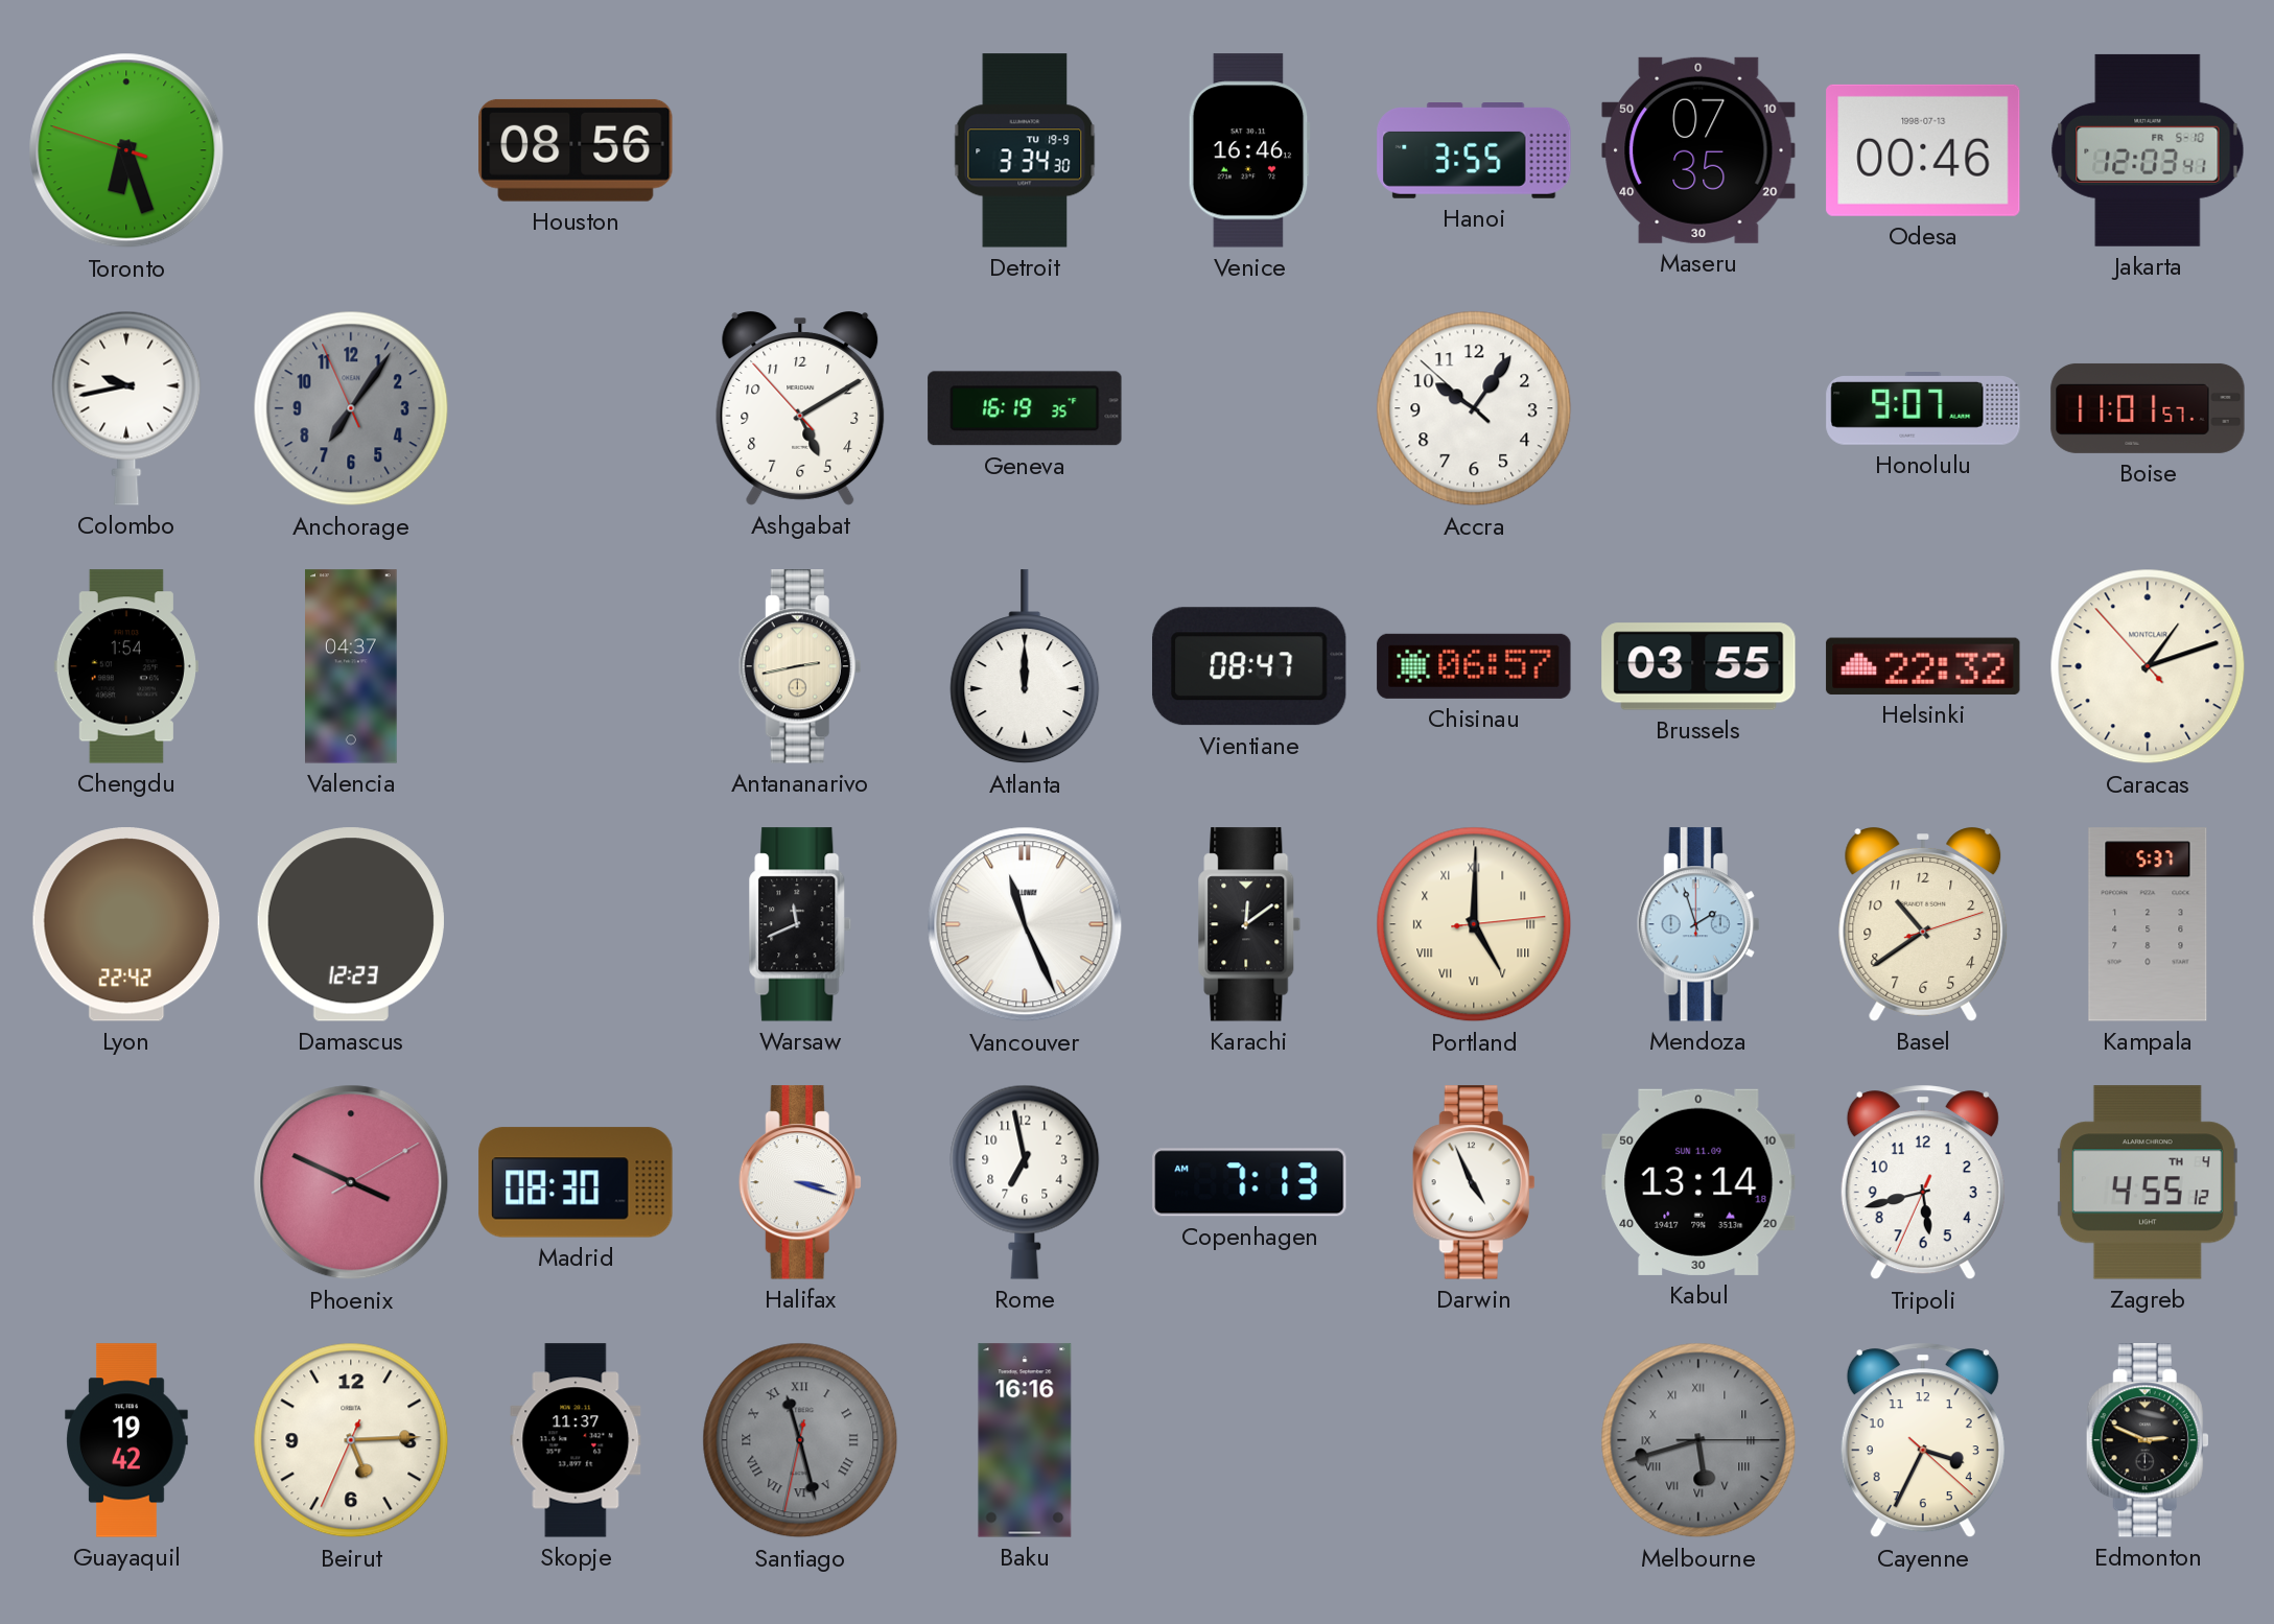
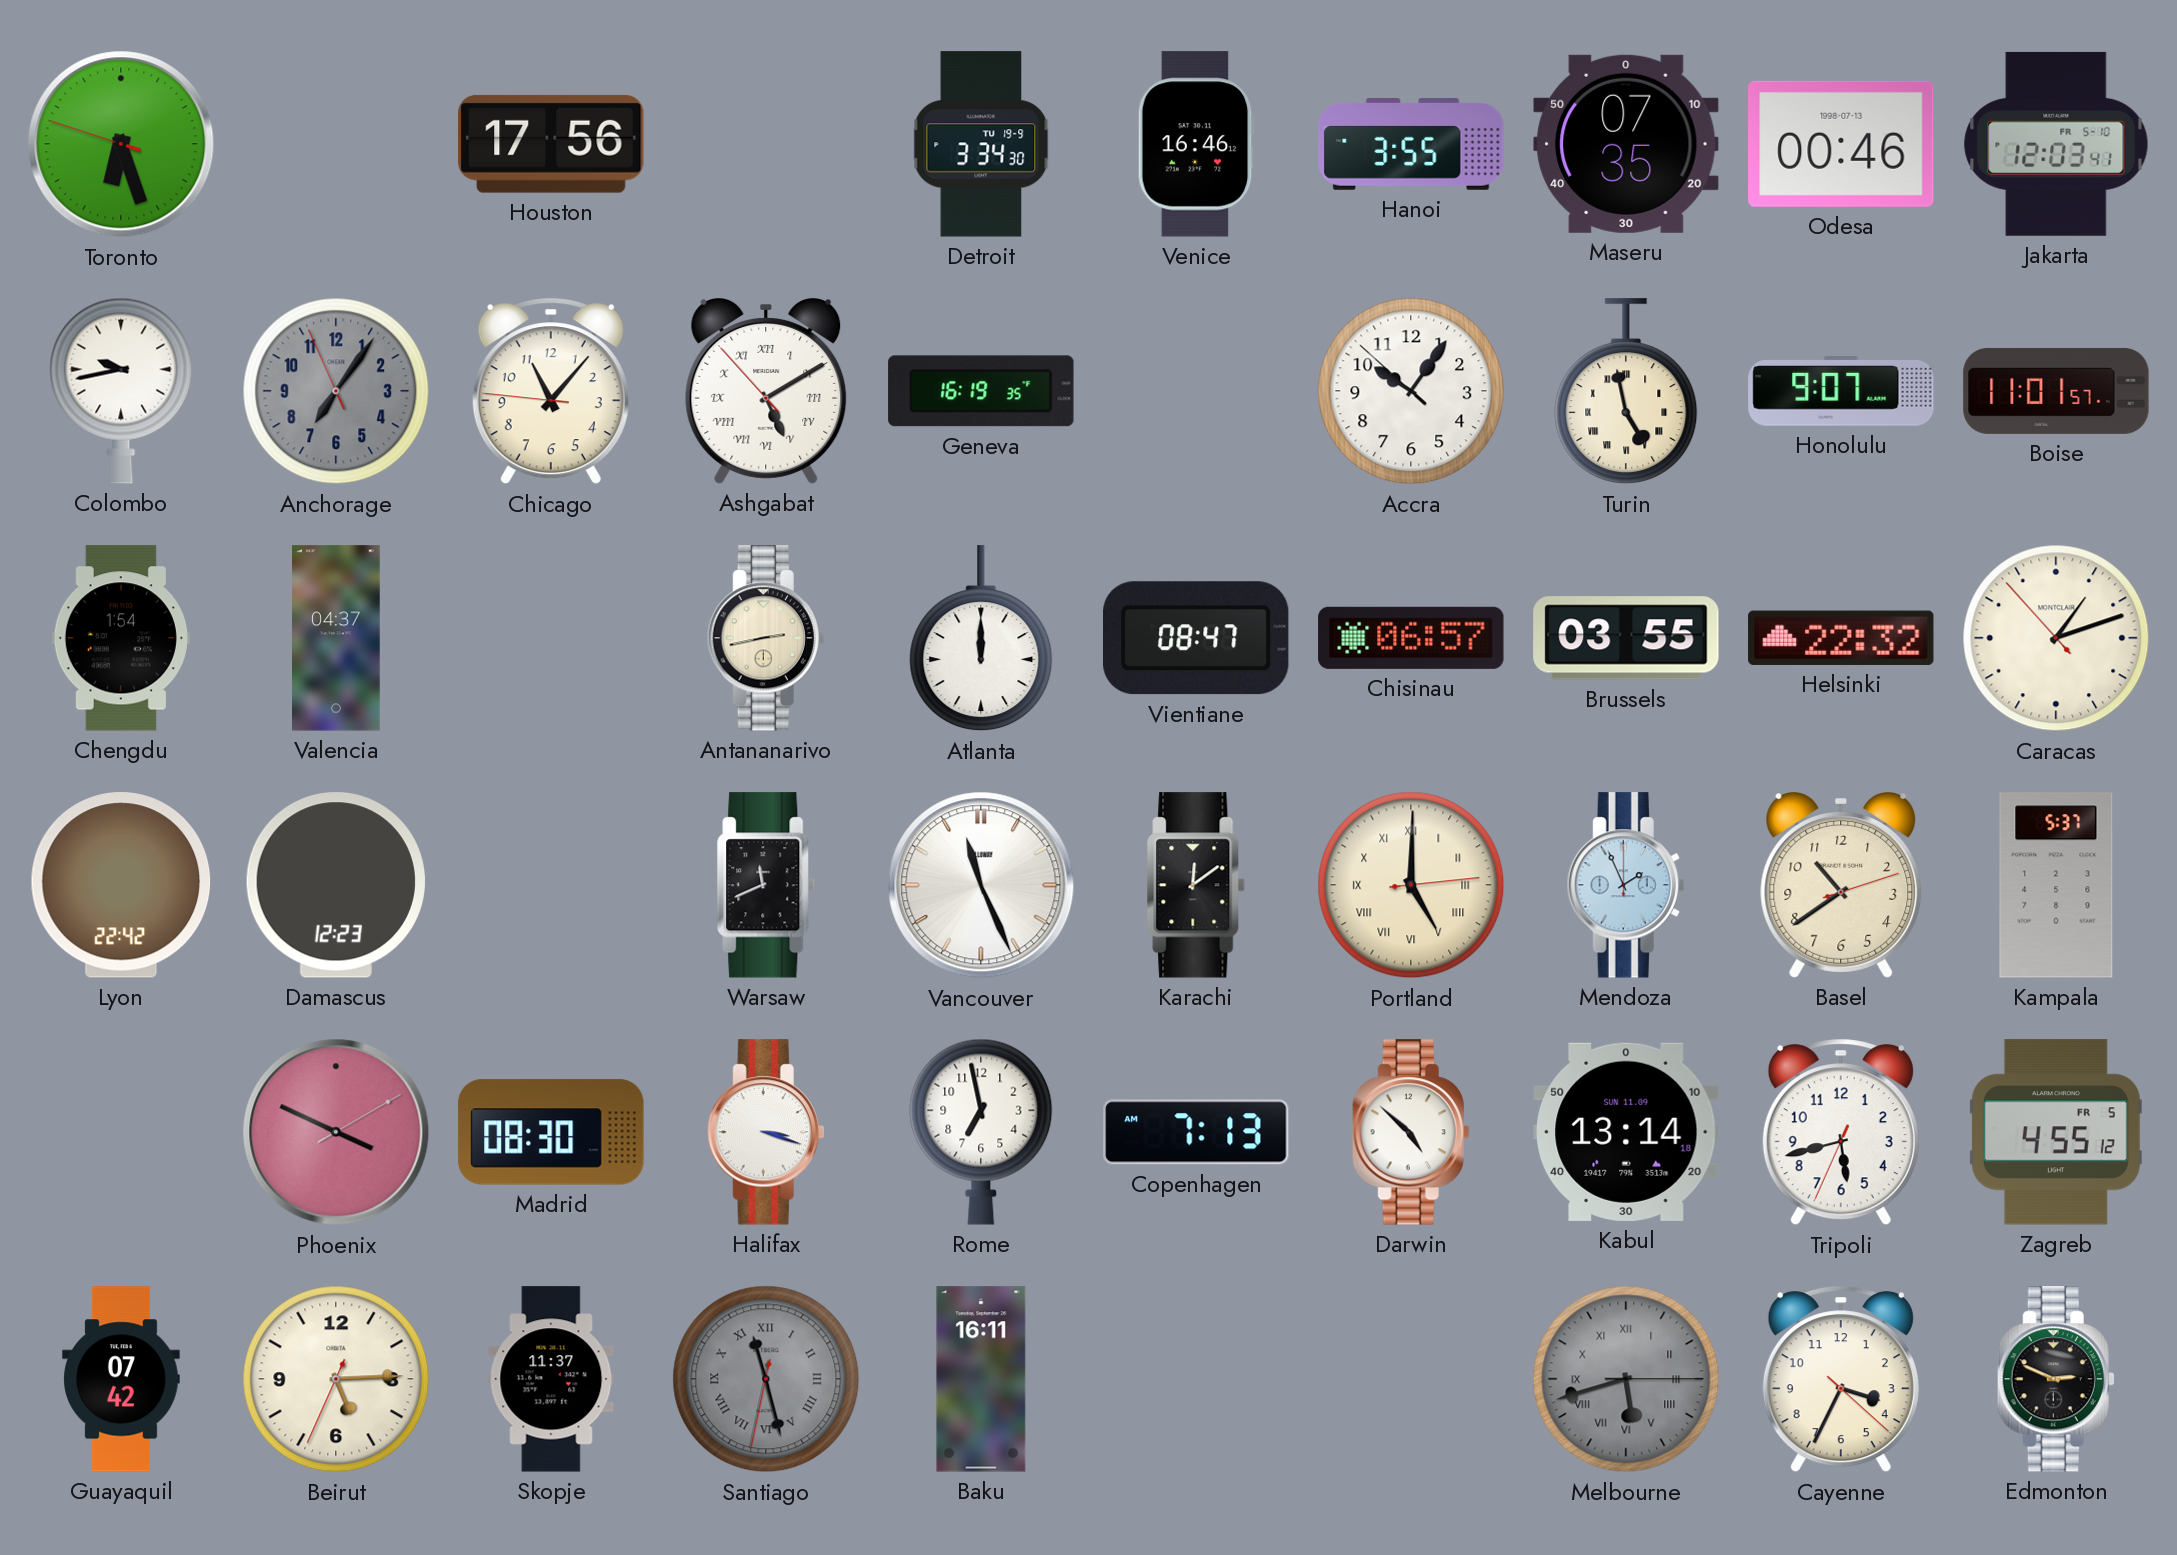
Houston: 08:56 -> 17:56 (551, 144)
Chicago: none -> 11:06 (551, 391)
Ashgabat numerals: Arabic -> Roman (766, 392)
Turin: none -> 4:58 (1626, 392)
Mendoza: 1:57 -> 1:56 (1626, 885)
Darwin: 4:56 -> 4:52 (1411, 1132)
Zagreb date: TH 4 -> FR 5 (2056, 1132)
Guayaquil: 19:42 -> 07:42 (121, 1379)
Baku: 16:16 -> 16:11 (981, 1379)
